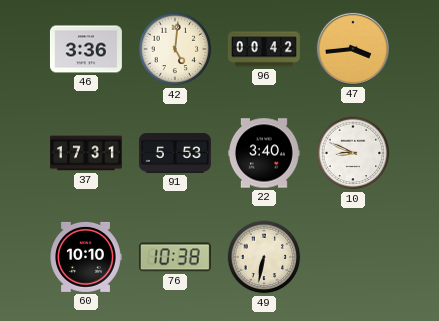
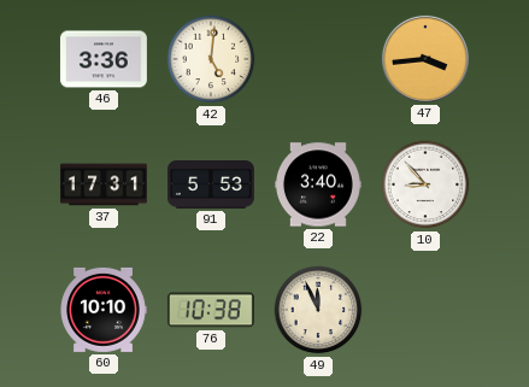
96: 00:42 -> none (264, 49)
10: 8:49 -> 8:53 (425, 184)
49: 6:32 -> 11:56 (318, 310)
